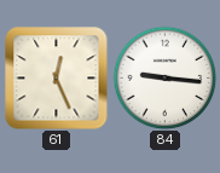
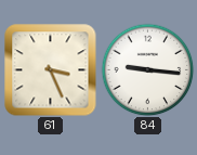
61: 12:26 -> 3:26 (51, 70)
